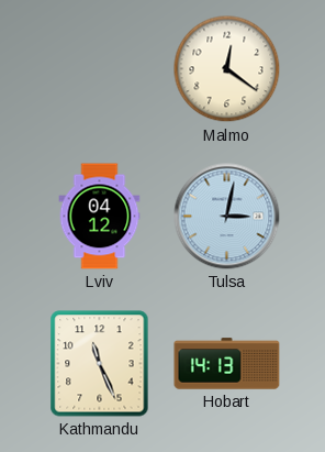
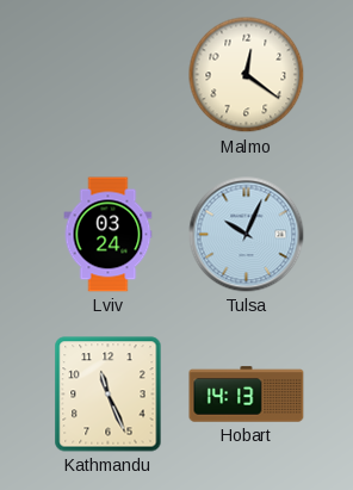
Lviv: 04:12 -> 03:24 (109, 235)
Tulsa: 3:02 -> 10:04 (247, 235)
